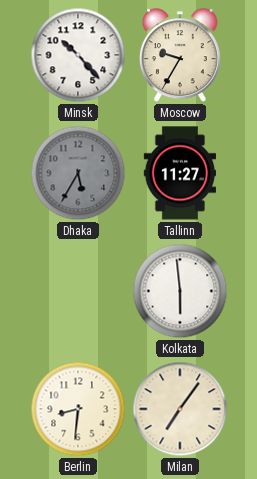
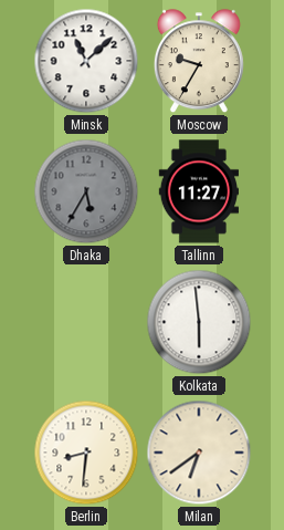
Minsk: 10:23 -> 11:08 (86, 61)
Milan: 7:06 -> 6:39 (199, 453)
